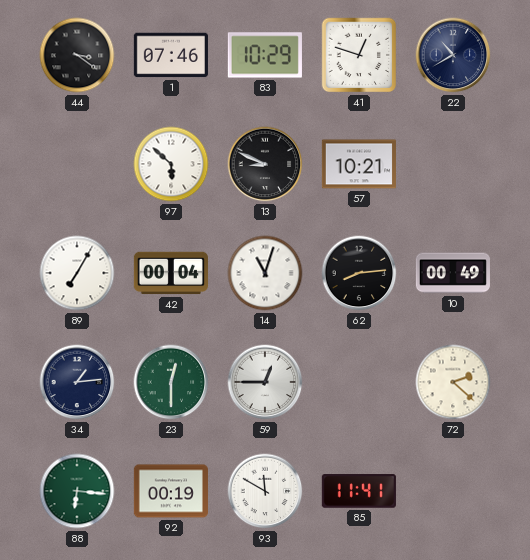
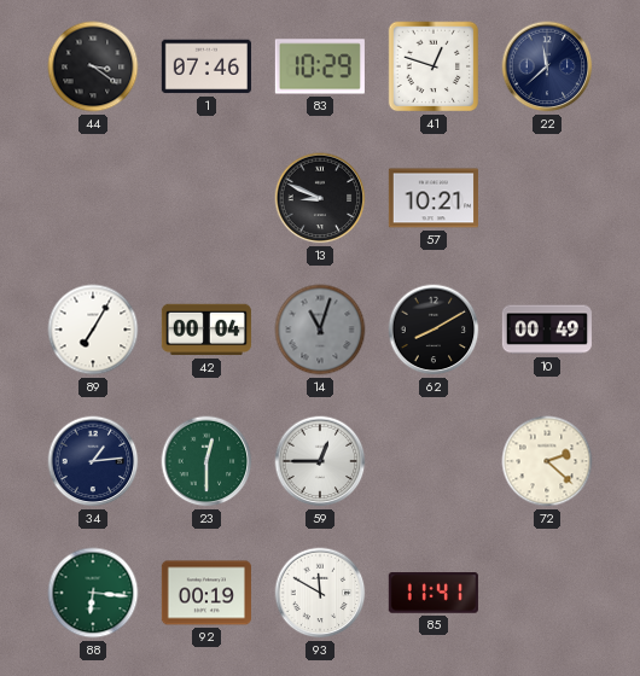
22: 10:40 -> 11:38 (547, 66)
97: 5:52 -> none (171, 164)
14 dial: white -> grey (320, 330)
62: 8:14 -> 8:10 (434, 330)
